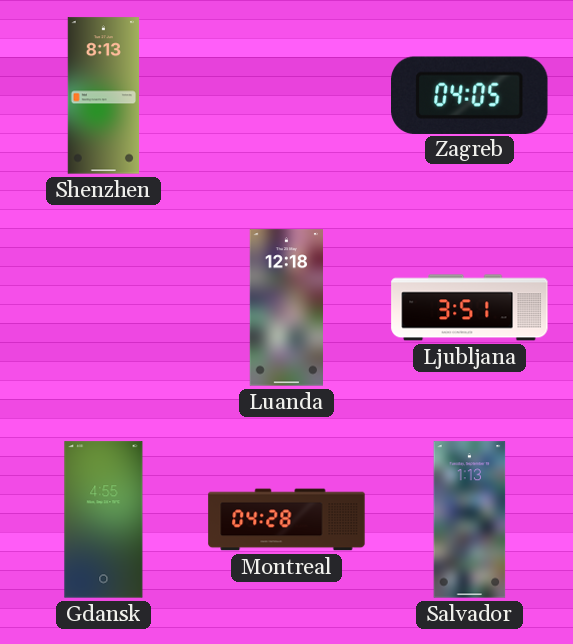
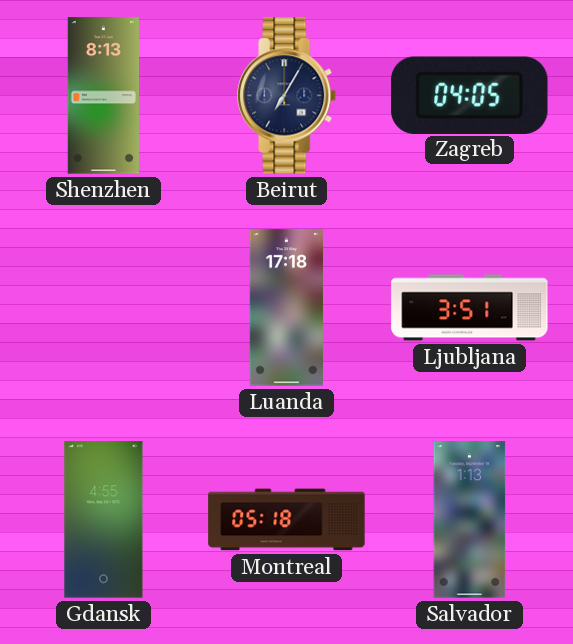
Beirut: none -> 7:05 (287, 96)
Luanda: 12:18 -> 17:18 (286, 308)
Montreal: 04:28 -> 05:18 (287, 520)
